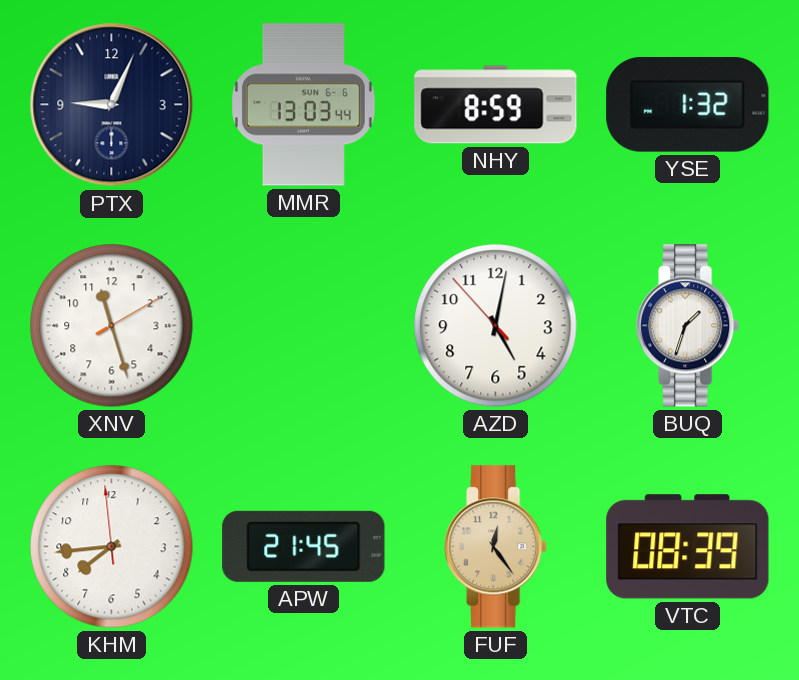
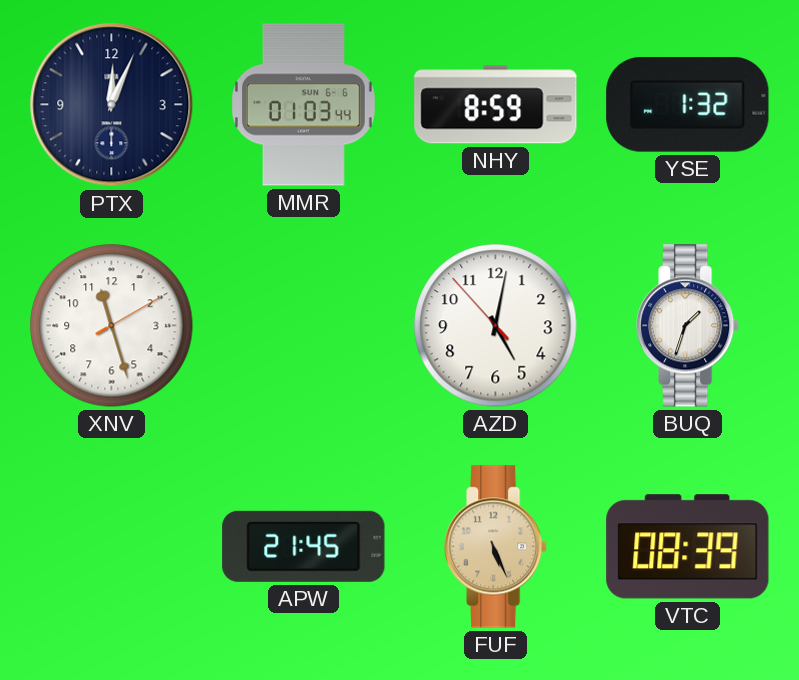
PTX: 9:04 -> 12:04 (112, 105)
MMR: 13:03 -> 01:03 (303, 105)
KHM: 7:43 -> none (112, 547)
FUF: 12:24 -> 5:26 (496, 547)
